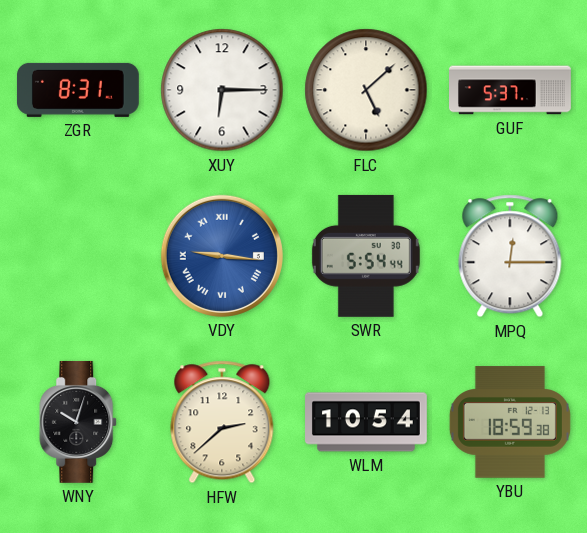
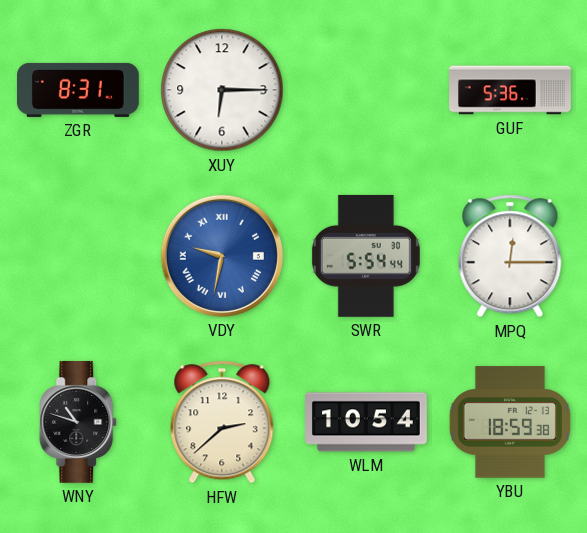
FLC: 5:08 -> none (366, 90)
GUF: 5:37 -> 5:36 (511, 90)
VDY: 9:16 -> 9:32 (222, 256)
WNY: 10:03 -> 10:48 (79, 422)
